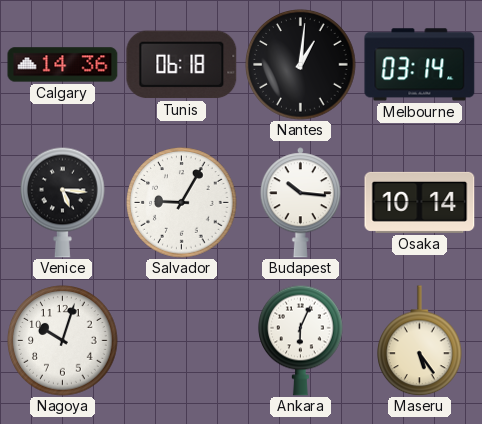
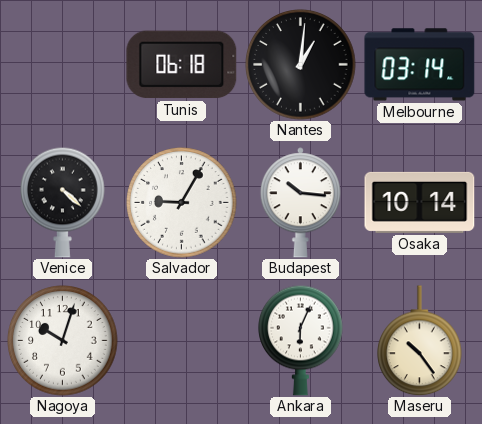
Calgary: 14:36 -> none (63, 65)
Venice: 5:16 -> 4:22 (63, 202)
Maseru: 5:24 -> 10:24 (420, 341)
